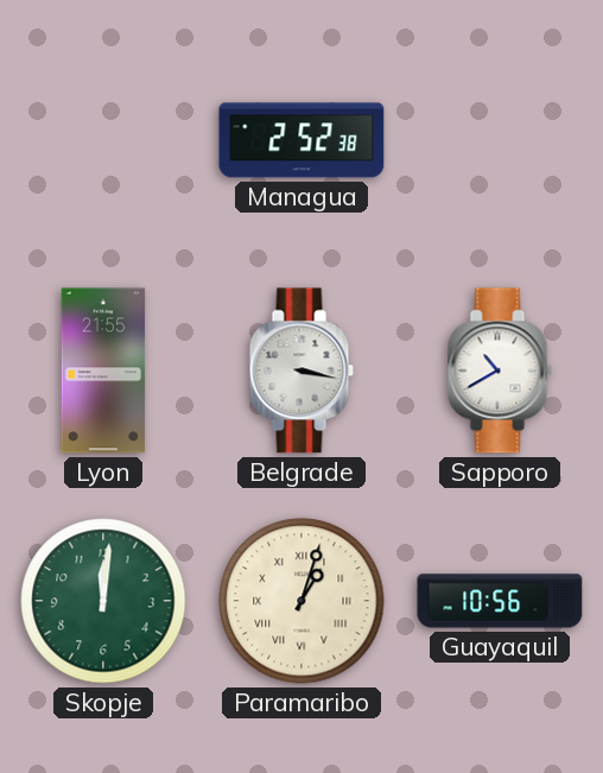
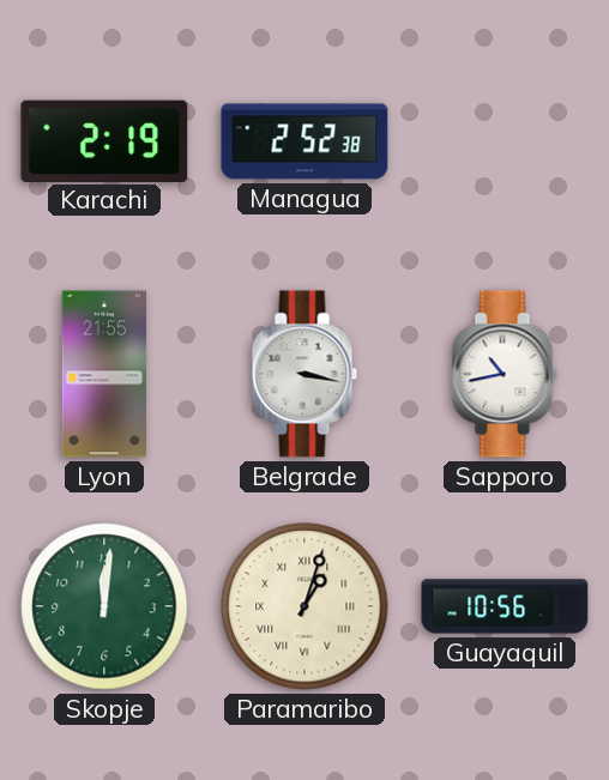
Karachi: none -> 2:19 (104, 140)
Sapporo: 10:40 -> 10:43 (505, 374)
